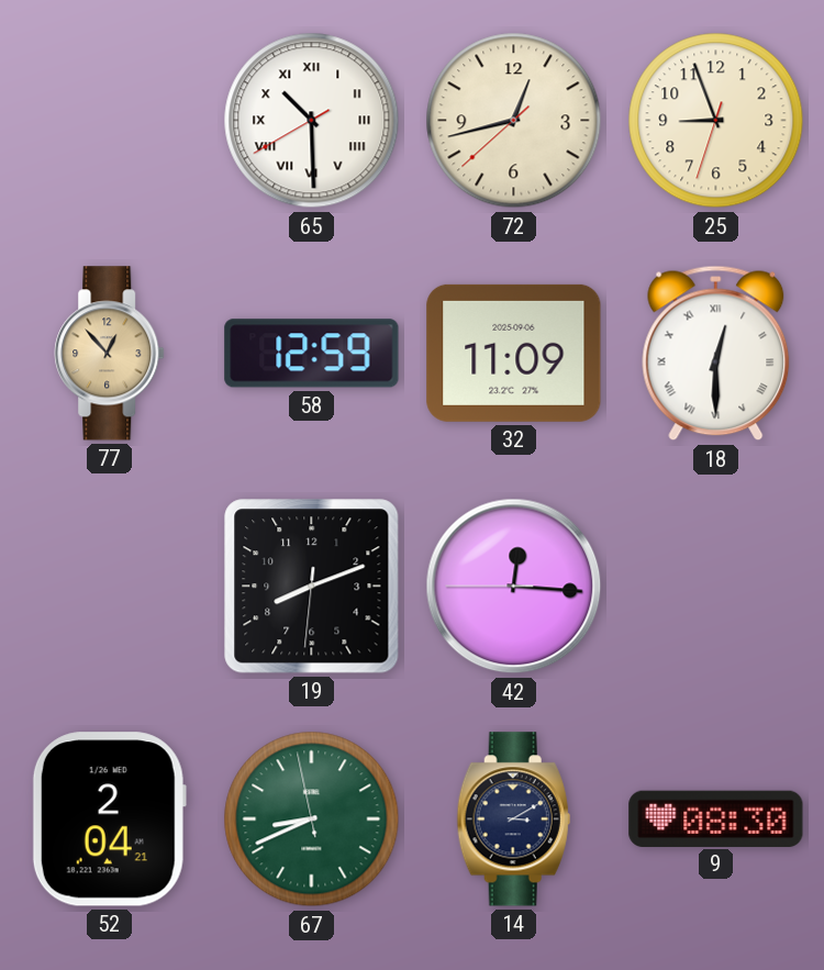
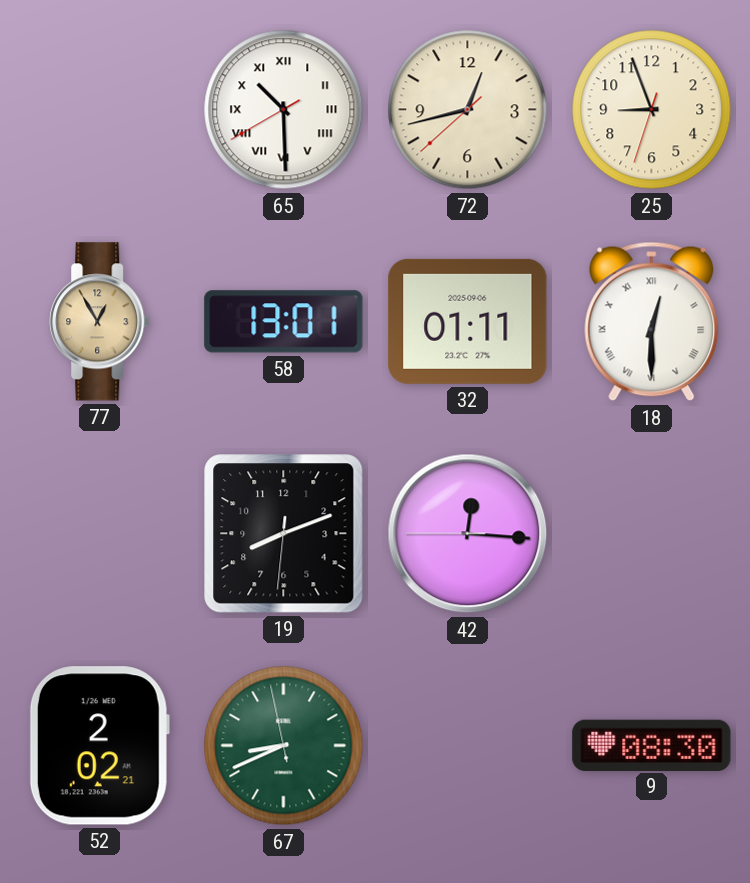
77: 12:53 -> 12:55 (100, 322)
58: 12:59 -> 13:01 (284, 322)
32: 11:09 -> 01:11 (468, 321)
52: 2:04 -> 2:02 (99, 746)
14: 3:10 -> none (513, 820)
